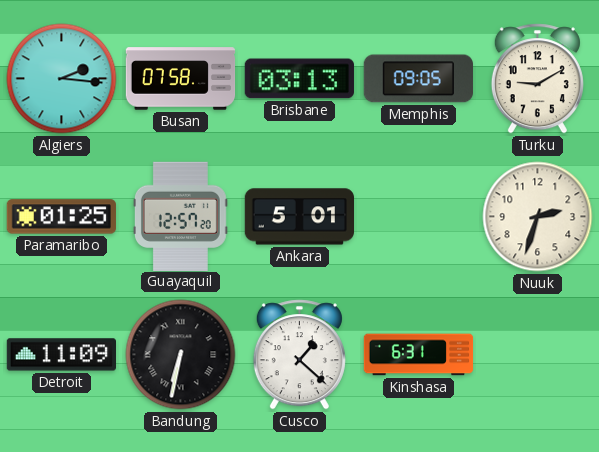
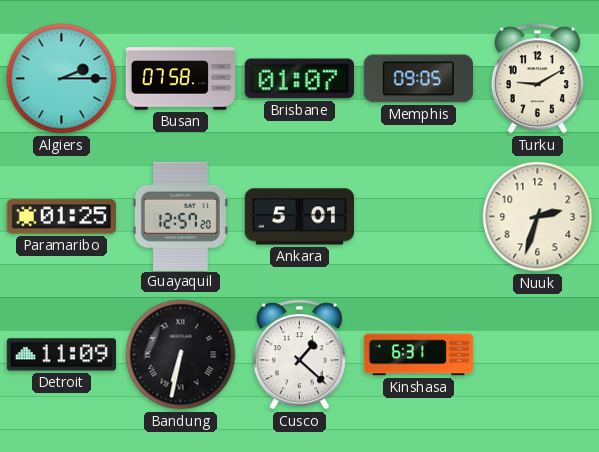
Algiers: 2:16 -> 2:15 (62, 79)
Brisbane: 03:13 -> 01:07 (299, 79)
